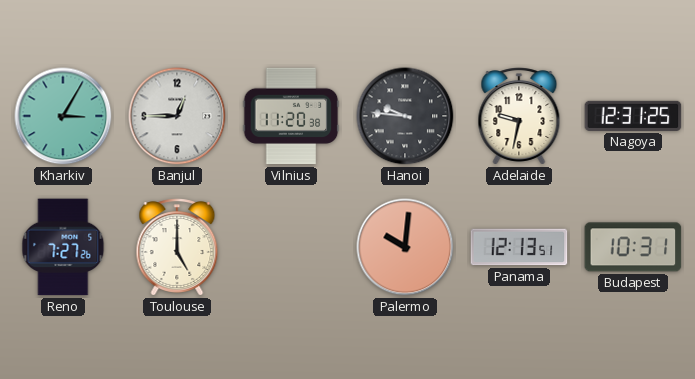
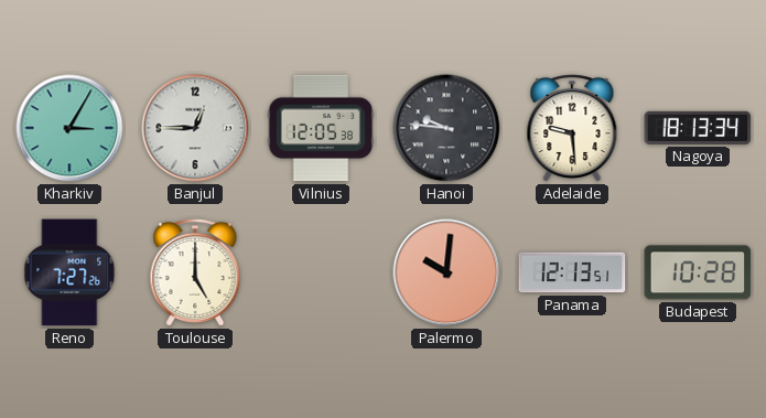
Vilnius: 11:20 -> 12:05 (321, 128)
Adelaide: 9:32 -> 9:29 (572, 128)
Nagoya: 12:31 -> 18:13 (698, 128)
Budapest: 10:31 -> 10:28 (698, 272)
